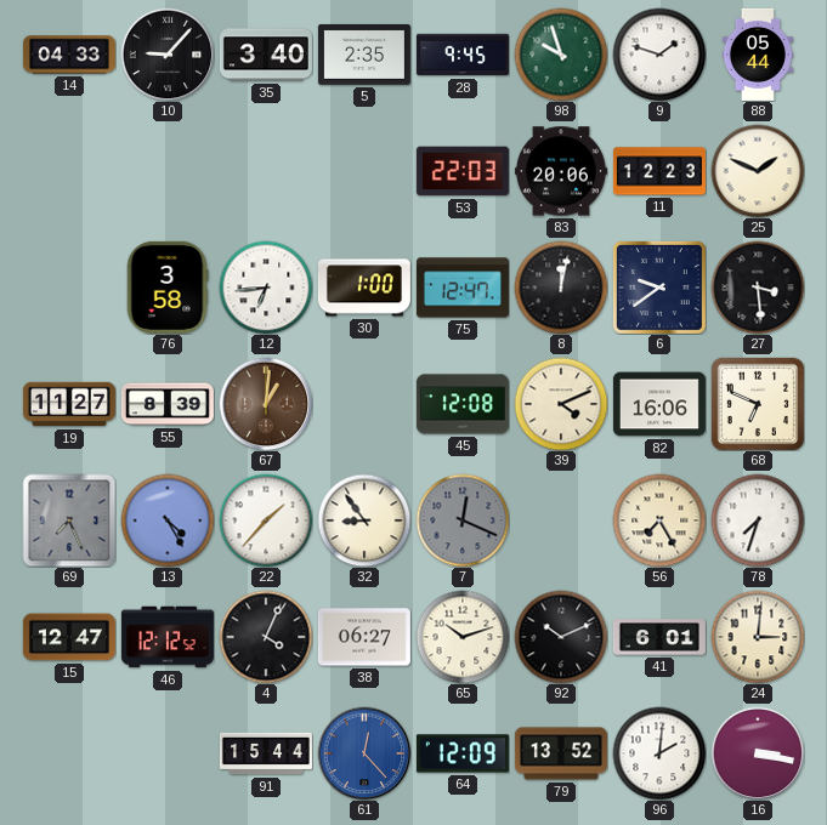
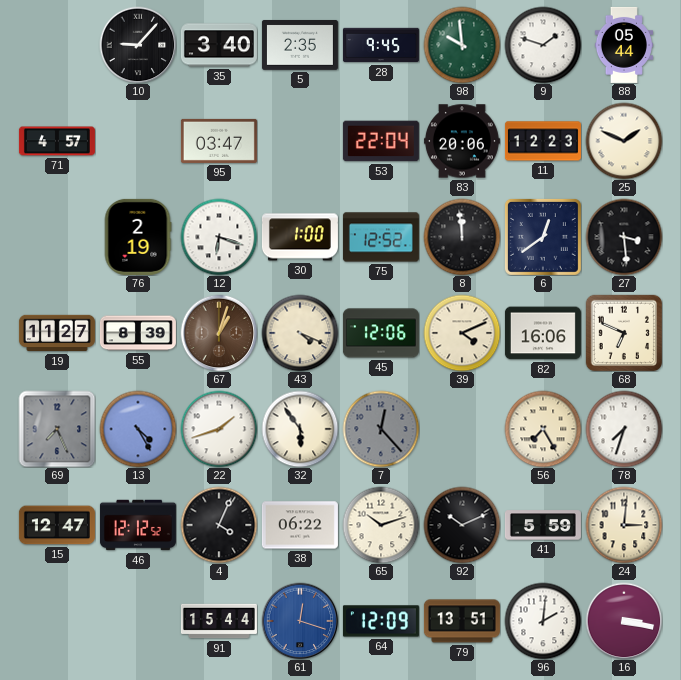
14: 04:33 -> none (69, 55)
98: 9:57 -> 9:59 (462, 45)
71: none -> 4:57 (57, 141)
95: none -> 03:47 (219, 141)
53: 22:03 -> 22:04 (381, 141)
76: 3:58 -> 2:19 (138, 237)
12: 6:44 -> 6:18 (219, 237)
75: 12:47 -> 12:52 (381, 237)
8: 12:02 -> 11:59 (462, 237)
6: 9:39 -> 12:39 (543, 237)
67: 1:01 -> 1:03 (219, 333)
43: none -> 4:19 (300, 333)
45: 12:08 -> 12:06 (381, 333)
22: 1:37 -> 1:42 (219, 429)
32: 8:54 -> 5:54 (300, 429)
7: 12:19 -> 12:23 (381, 429)
38: 06:27 -> 06:22 (300, 525)
41: 6:01 -> 5:59 (543, 525)
61: 12:23 -> 12:18 (300, 621)
79: 13:52 -> 13:51 (462, 621)
